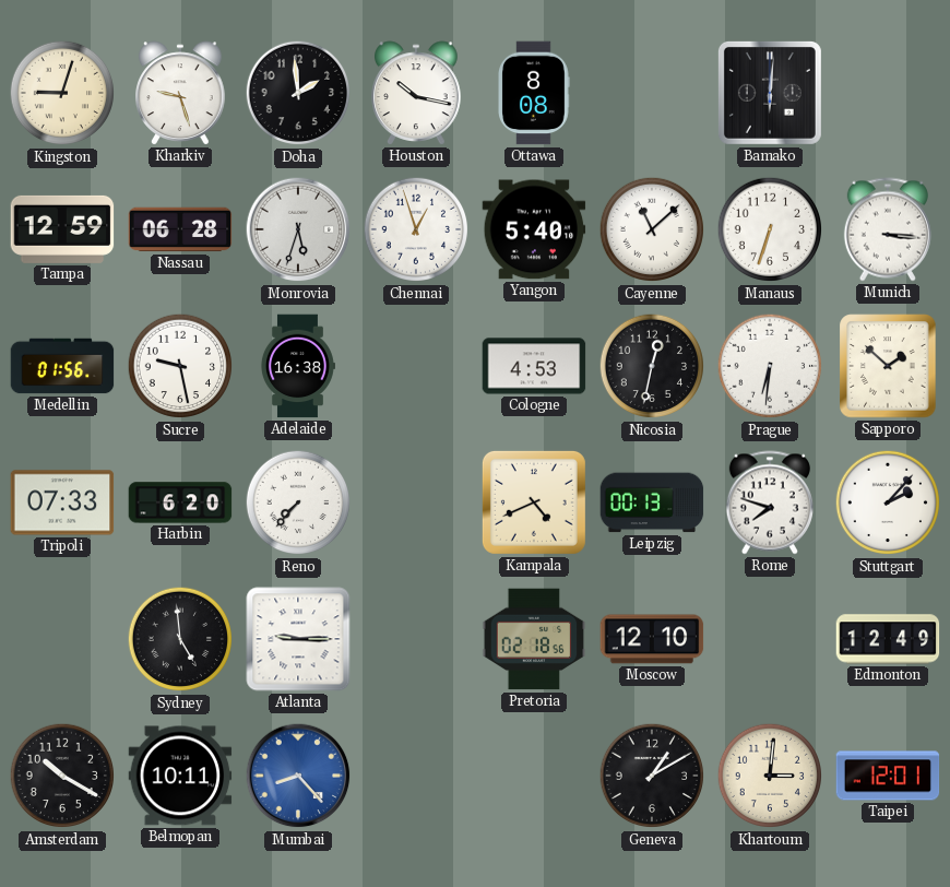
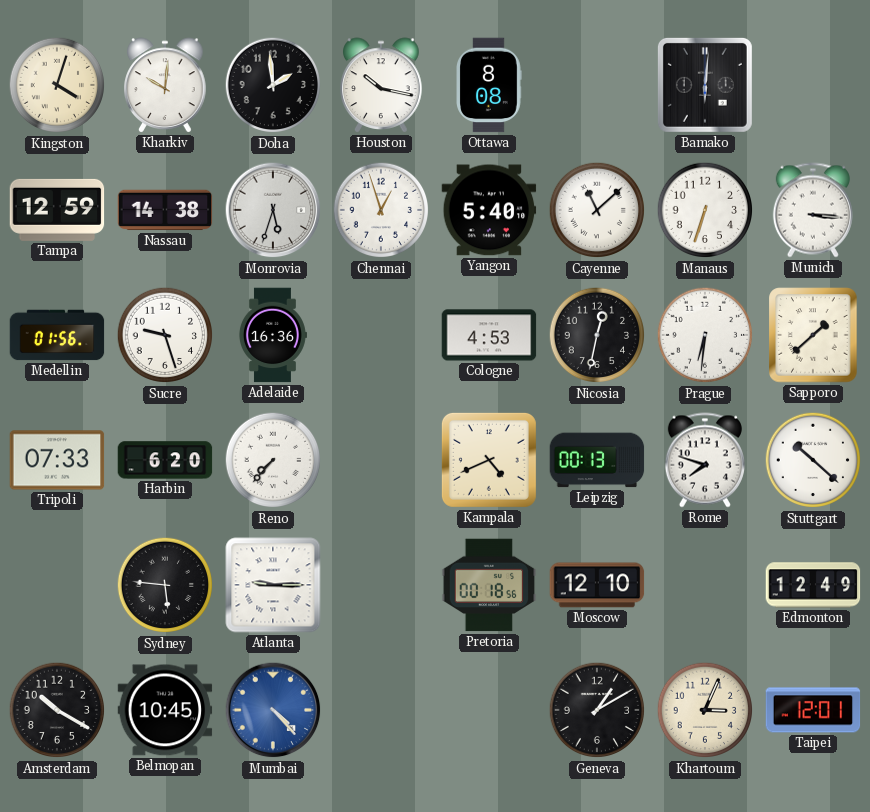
Kingston: 9:03 -> 4:03 (57, 85)
Kharkiv: 9:27 -> 10:01 (165, 85)
Nassau: 06:28 -> 14:38 (165, 210)
Sucre: 9:28 -> 9:27 (165, 335)
Adelaide: 16:38 -> 16:36 (272, 335)
Sapporo: 1:52 -> 1:38 (813, 335)
Stuttgart: 2:07 -> 10:22 (813, 460)
Sydney: 4:59 -> 5:46 (165, 585)
Pretoria: 02:18 -> 00:18 (489, 585)
Belmopan: 10:11 -> 10:45 (165, 710)
Mumbai: 8:23 -> 4:23 (273, 710)
Khartoum: 3:01 -> 3:04 (705, 710)
